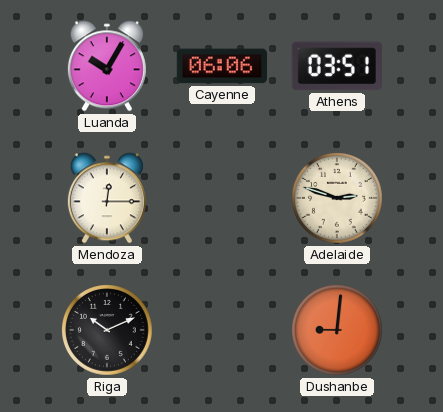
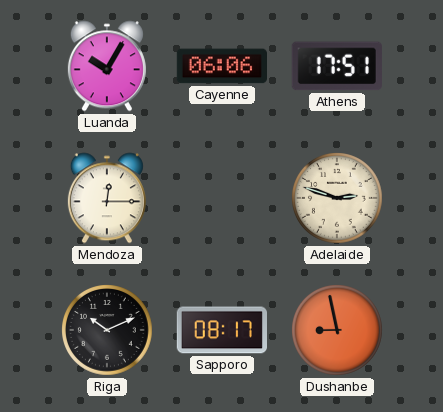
Athens: 03:51 -> 17:51 (337, 66)
Sapporo: none -> 08:17 (221, 330)
Dushanbe: 9:01 -> 8:58 (338, 331)
